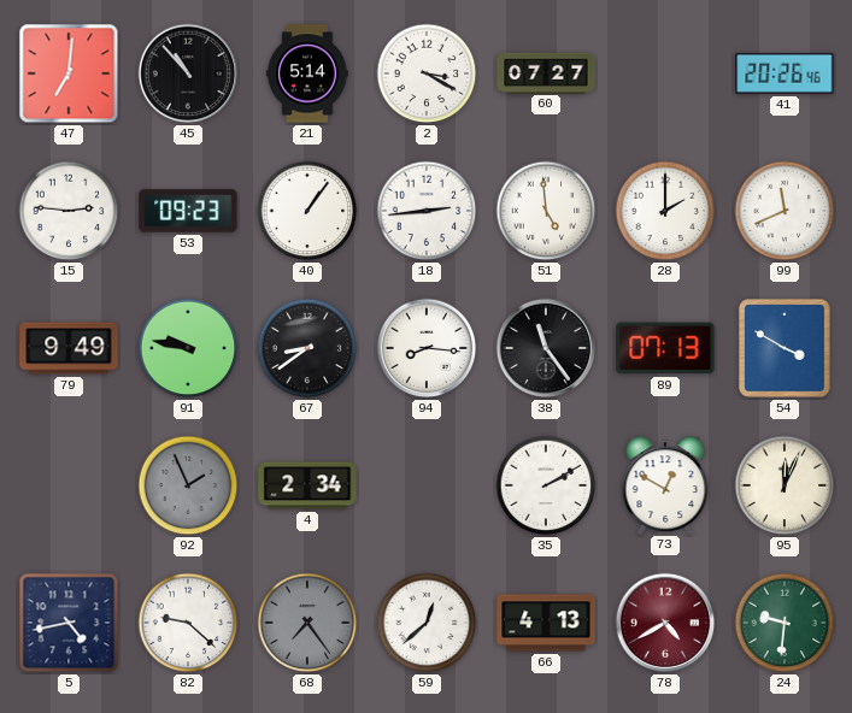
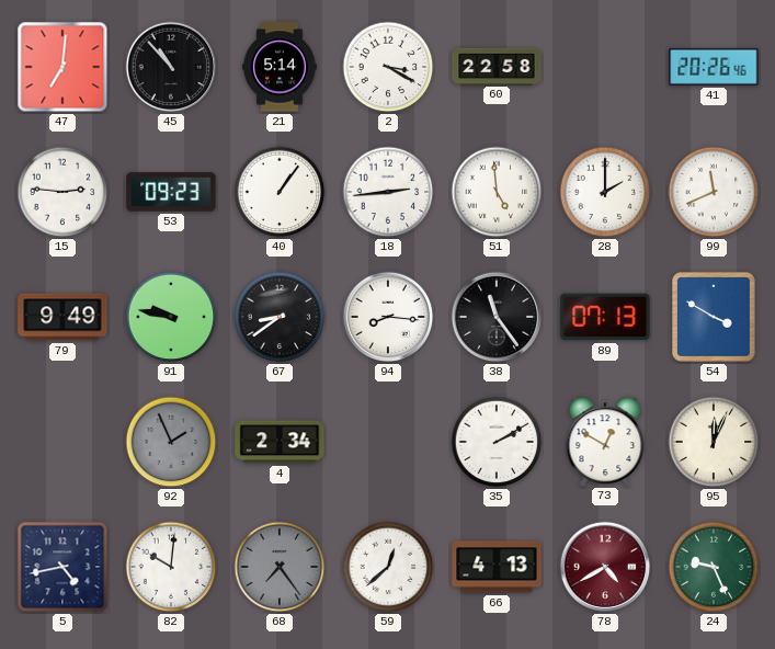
60: 07:27 -> 22:58 (497, 66)
82: 9:22 -> 10:01 (171, 567)
24: 9:31 -> 9:26 (714, 567)
